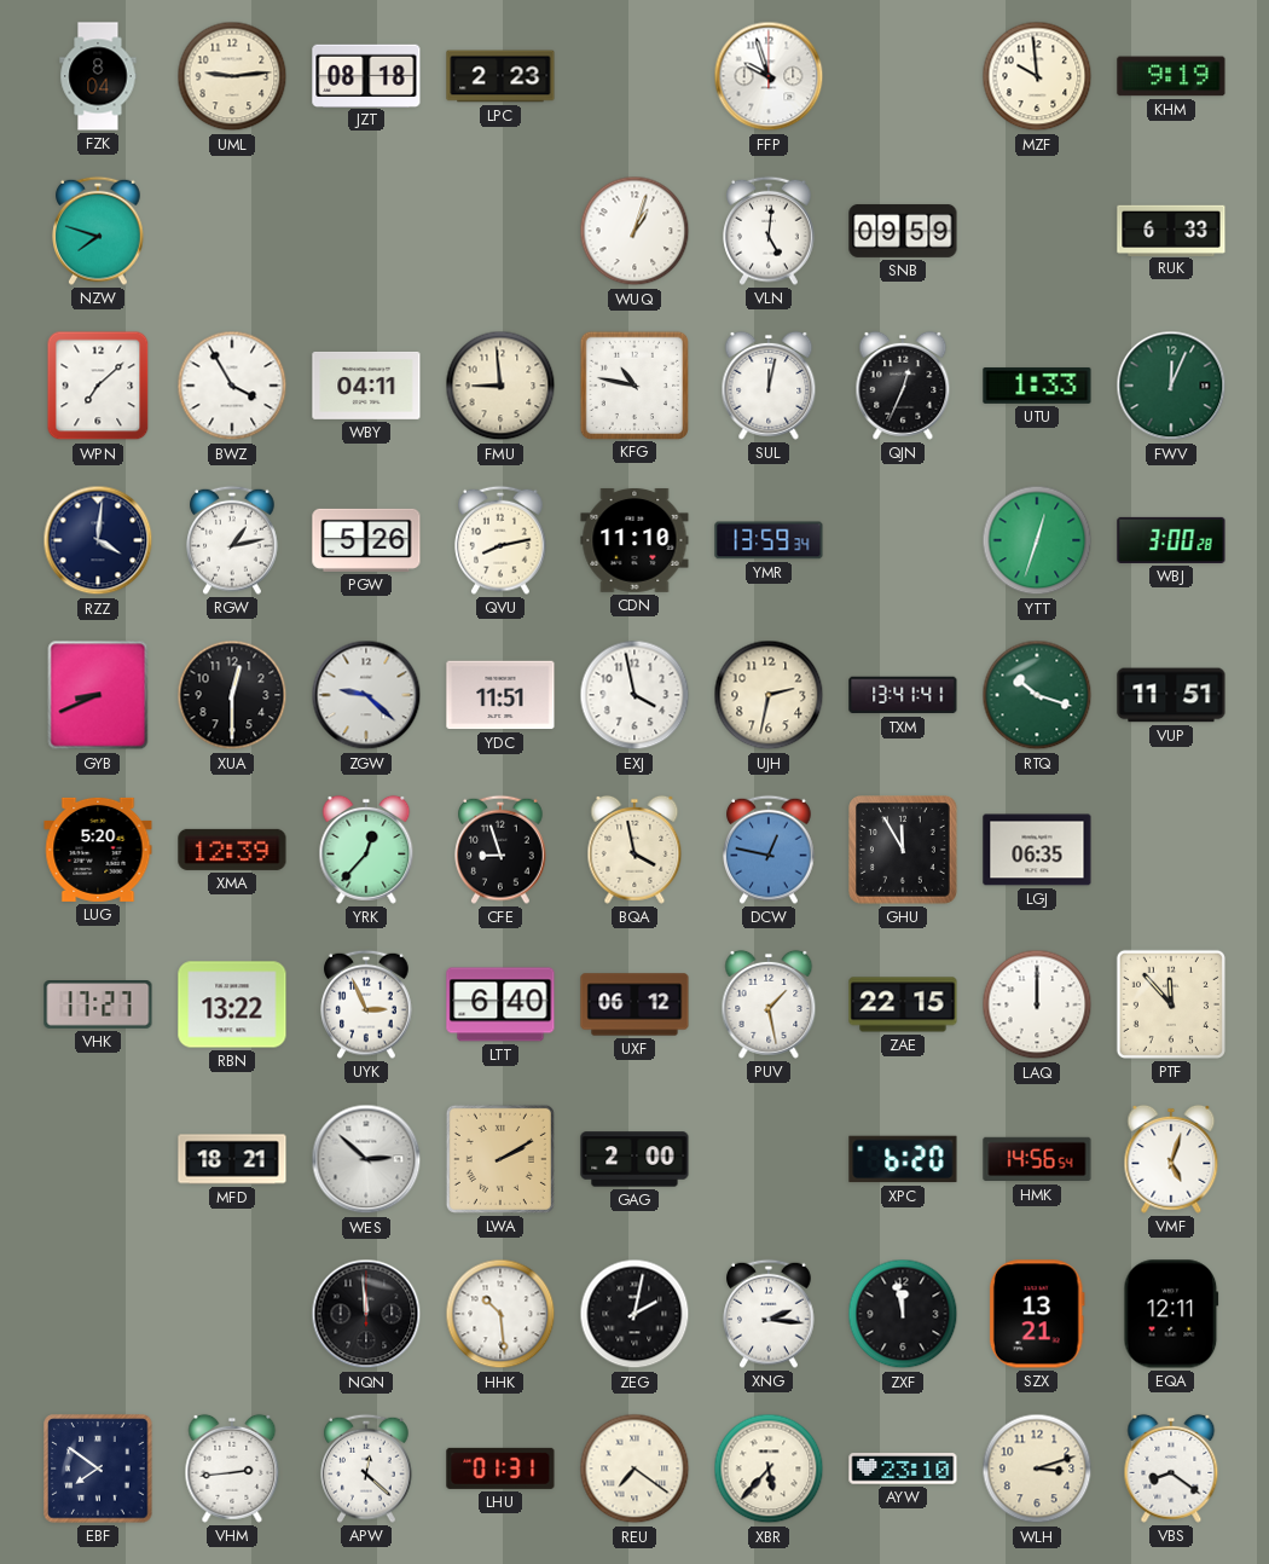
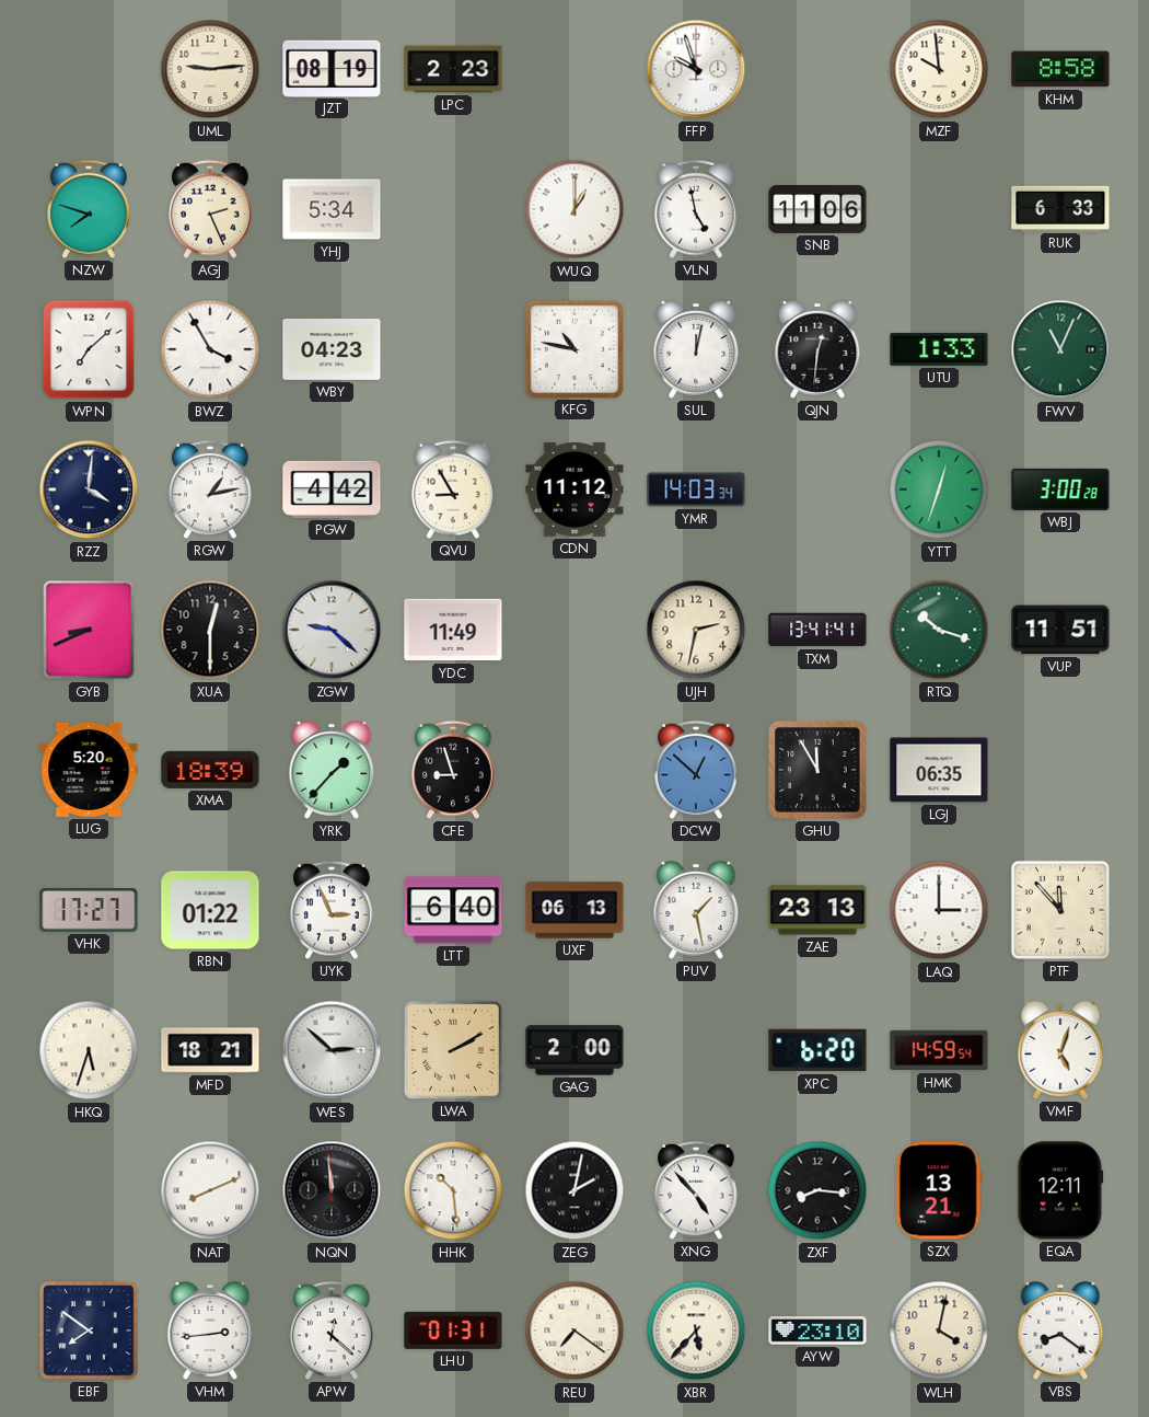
FZK: 8:04 -> none (98, 76)
JZT: 08:18 -> 08:19 (332, 68)
KHM: 9:19 -> 8:58 (1060, 69)
AGJ: none -> 2:26 (210, 209)
YHJ: none -> 5:34 (332, 209)
WUQ: 1:03 -> 1:00 (574, 209)
VLN: 5:01 -> 4:58 (696, 209)
SNB: 09:59 -> 11:06 (817, 209)
WBY: 04:11 -> 04:23 (332, 349)
FMU: 8:59 -> none (500, 386)
QJN: 12:34 -> 12:31 (817, 349)
FWV: 12:04 -> 11:04 (1060, 349)
PGW: 5:26 -> 4:42 (332, 489)
QVU: 8:13 -> 8:55 (453, 489)
CDN: 11:10 -> 11:12 (574, 489)
YMR: 13:59 -> 14:03 (696, 489)
YDC: 11:51 -> 11:49 (453, 630)
EXJ: 3:58 -> none (634, 695)
XMA: 12:39 -> 18:39 (210, 770)
YRK: 12:37 -> 1:37 (332, 770)
BQA: 3:58 -> none (634, 850)
DCW: 12:47 -> 12:52 (696, 770)
RBN: 13:22 -> 01:22 (210, 910)
UXF: 06:12 -> 06:13 (574, 910)
ZAE: 22:15 -> 23:13 (817, 910)
LAQ: 12:00 -> 3:00 (939, 910)
HKQ: none -> 5:33 (89, 1050)
HMK: 14:56 -> 14:59 (939, 1050)
NAT: none -> 8:11 (210, 1190)
XNG: 2:16 -> 4:53 (696, 1190)
ZXF: 11:58 -> 8:16 (817, 1190)
WLH: 3:12 -> 4:02 (939, 1330)
